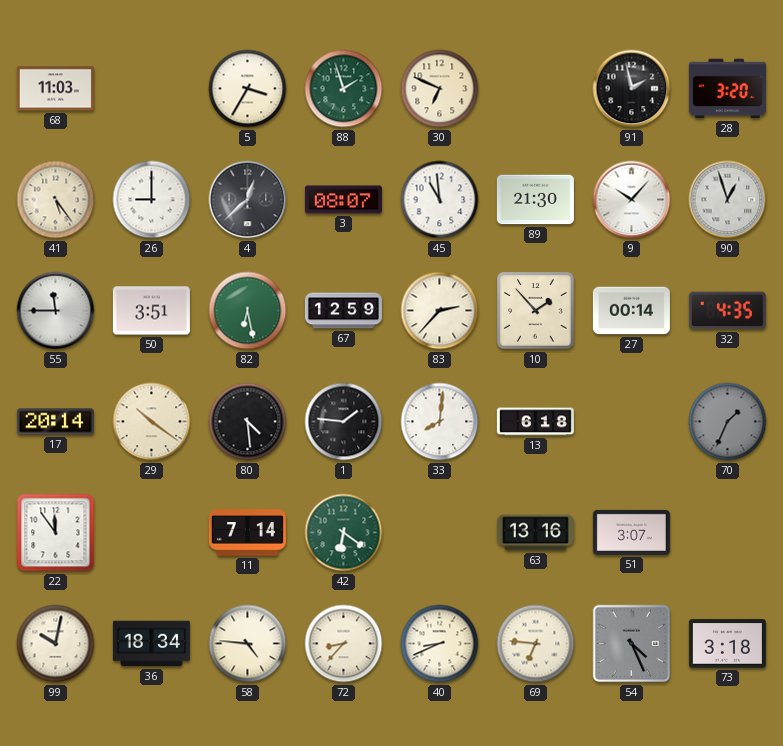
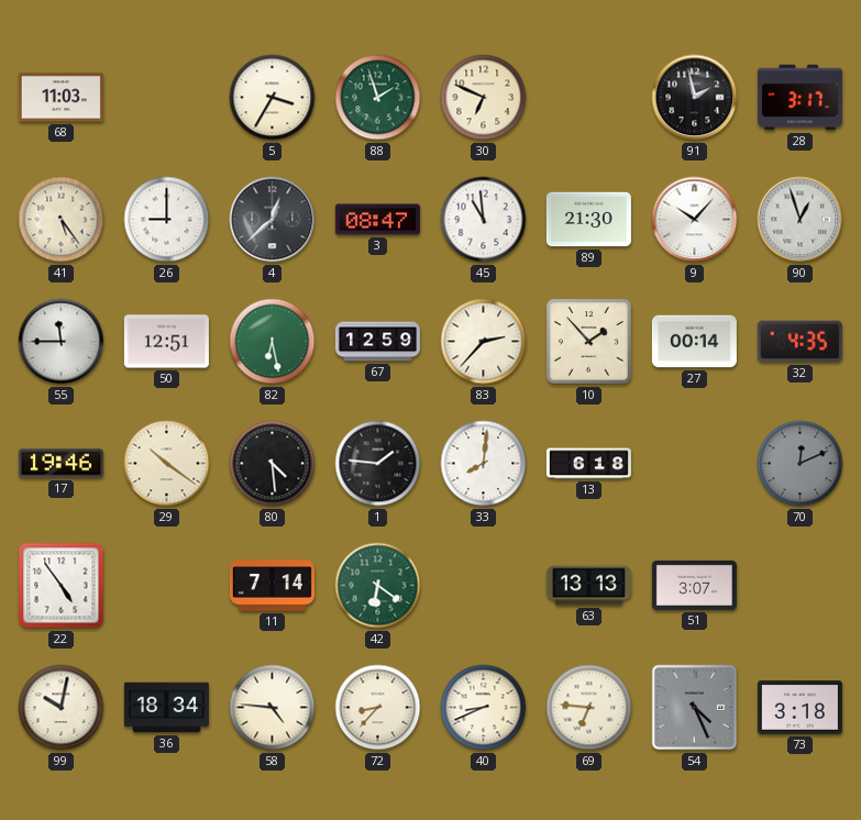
28: 3:20 -> 3:17 (799, 98)
3: 08:07 -> 08:47 (377, 220)
50: 3:51 -> 12:51 (166, 342)
17: 20:14 -> 19:46 (60, 464)
70: 1:34 -> 12:11 (801, 464)
22: 11:54 -> 4:54 (62, 586)
63: 13:16 -> 13:13 (588, 586)
